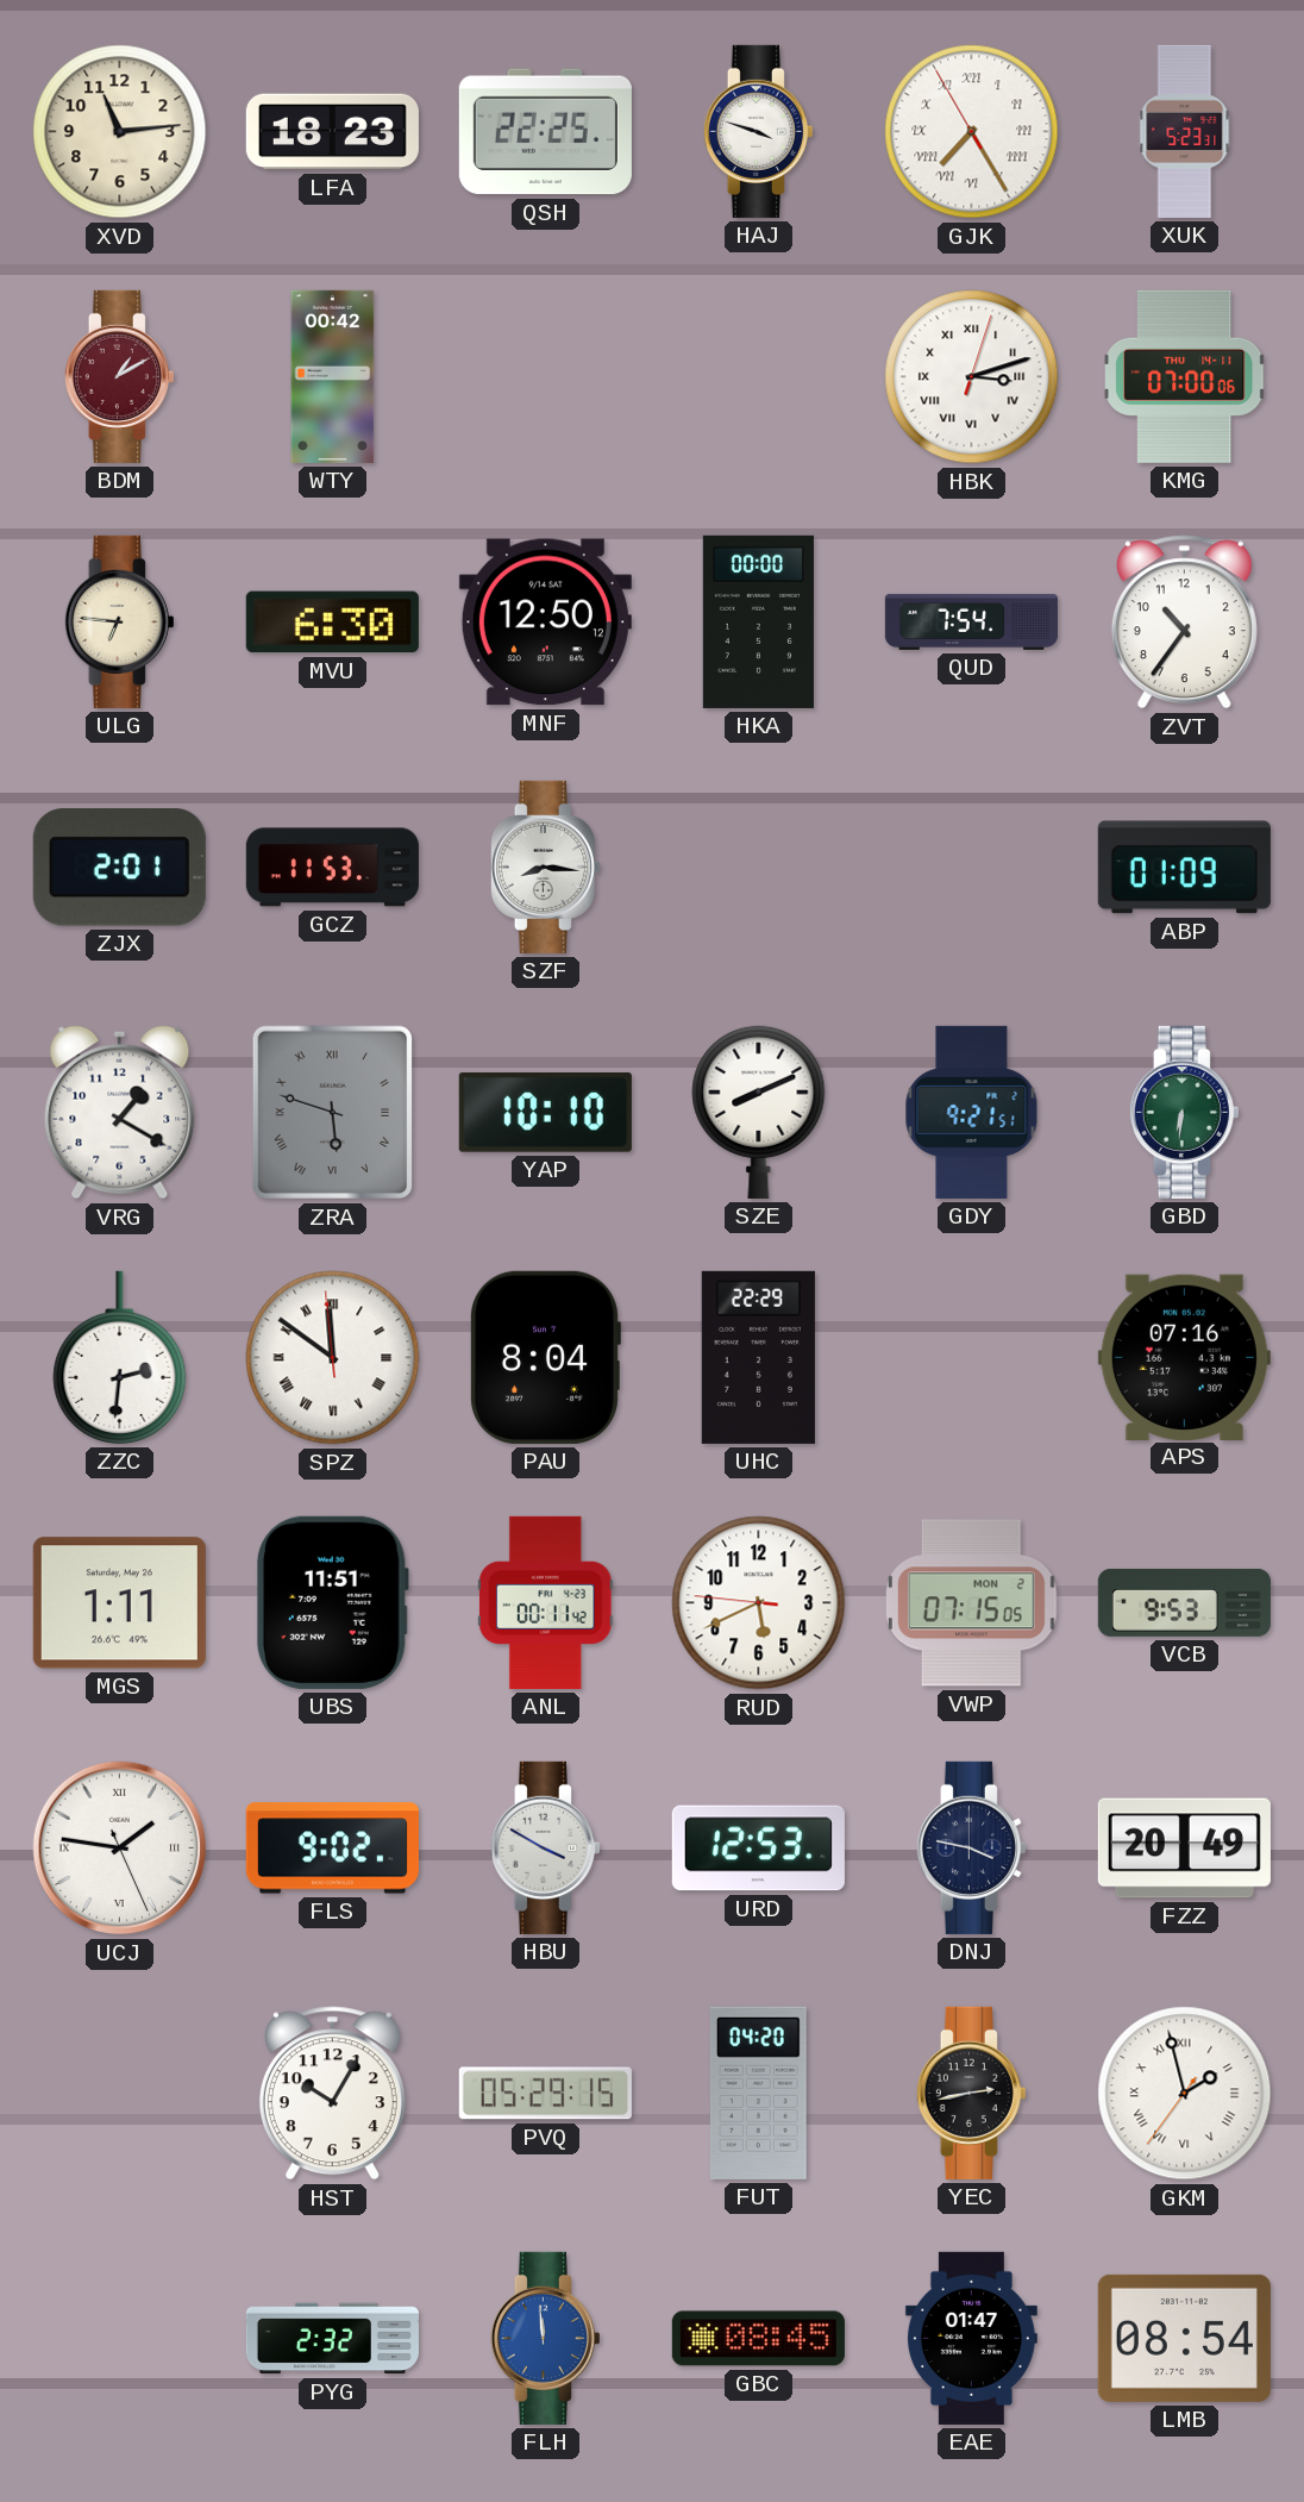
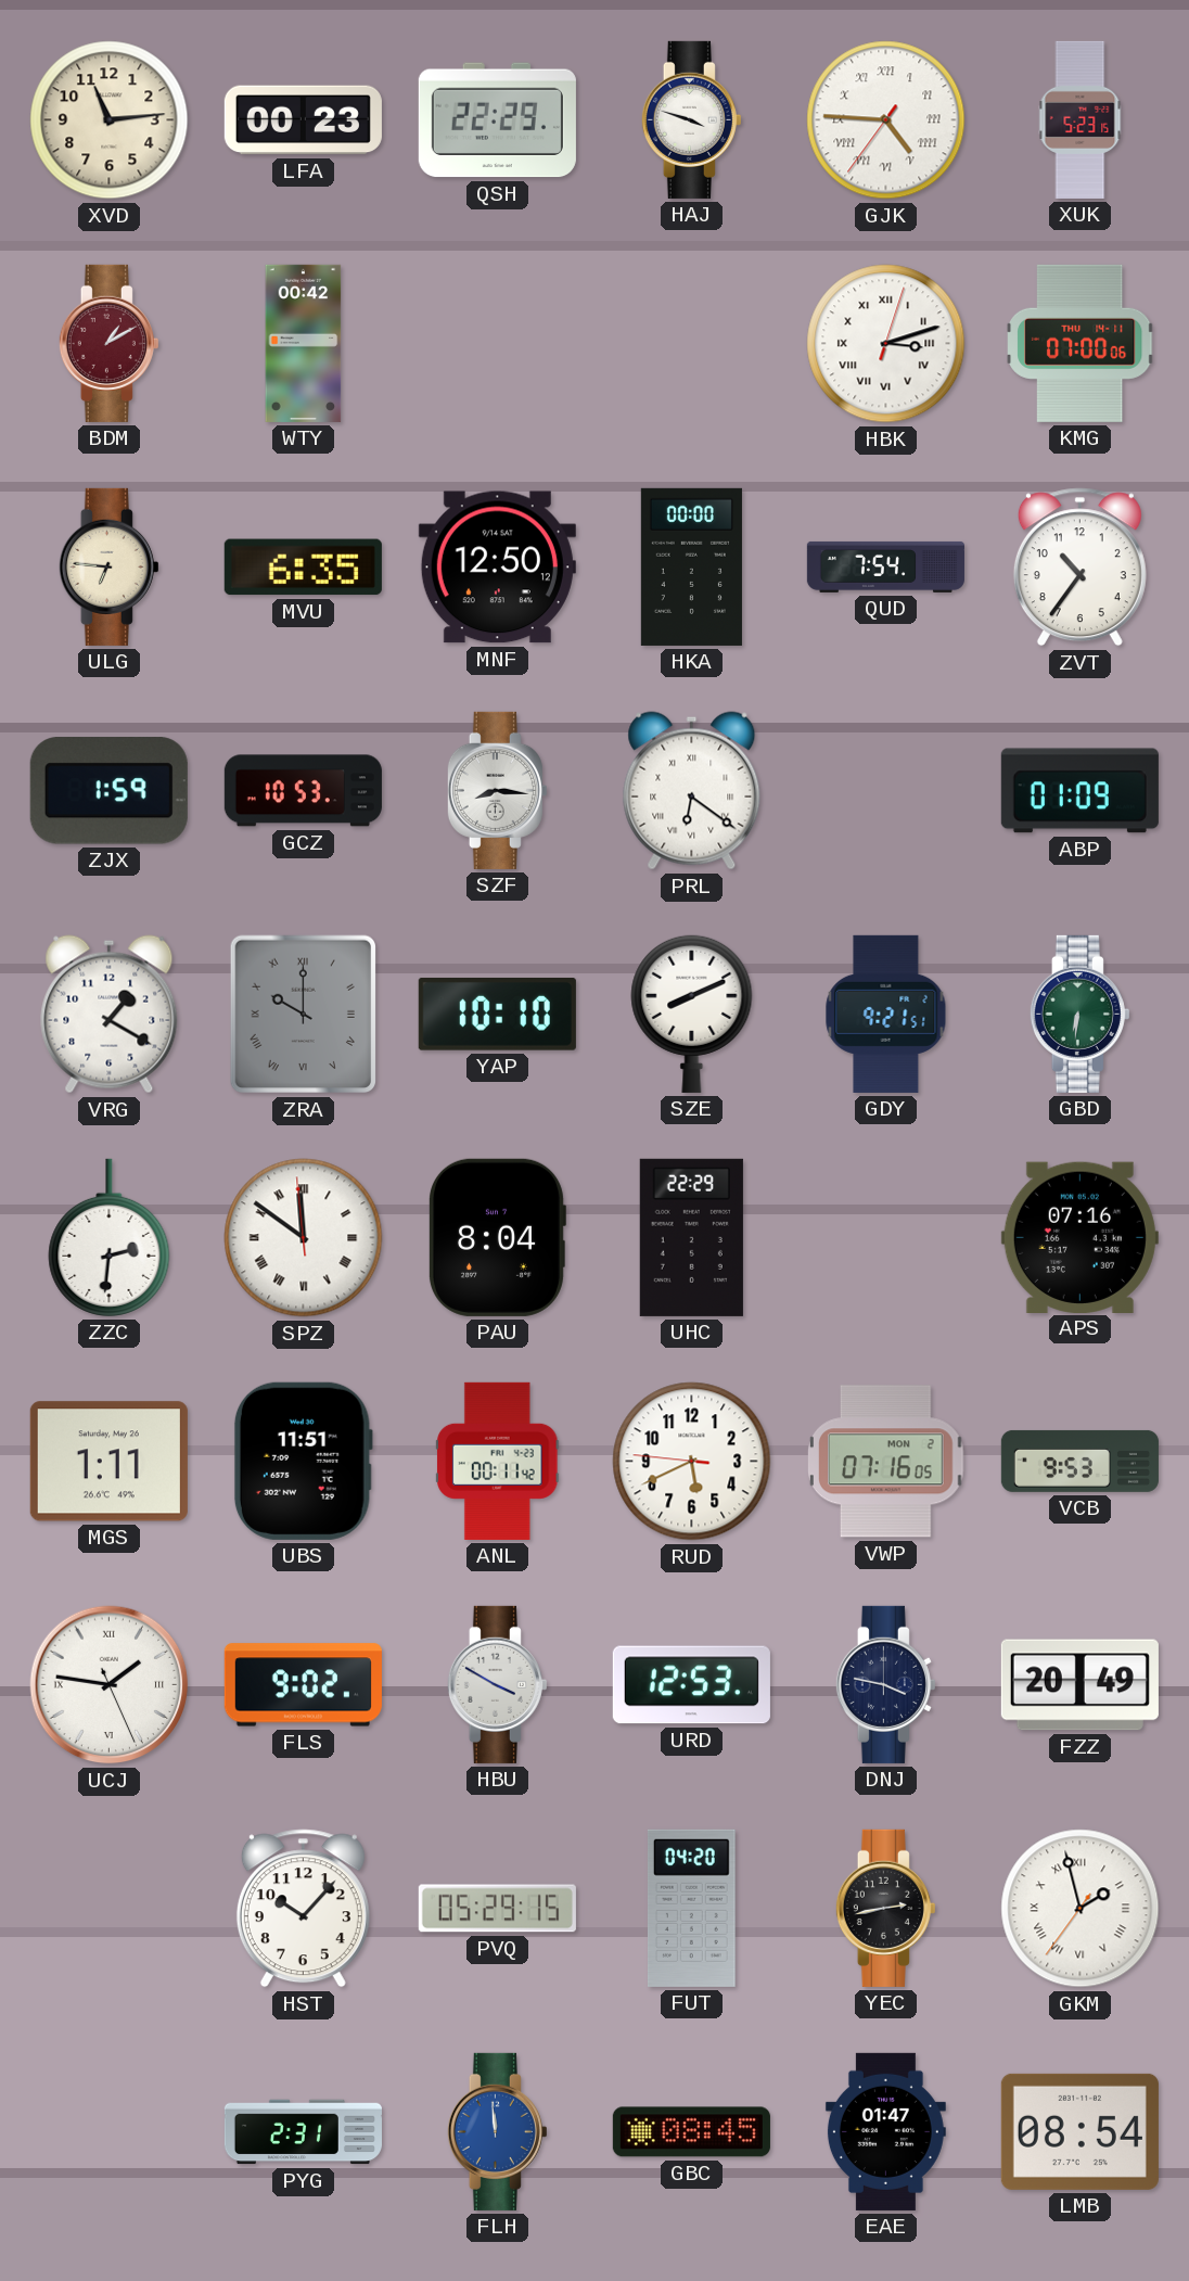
LFA: 18:23 -> 00:23 (303, 120)
QSH: 22:25 -> 22:29 (497, 120)
GJK: 7:24 -> 4:45 (886, 120)
XUK: 5:23:31 -> 5:23:15 (1081, 119)
MVU: 6:30 -> 6:35 (303, 568)
ZJX: 2:01 -> 1:59 (108, 791)
GCZ: 11:53 -> 10:53 (303, 791)
PRL: none -> 6:21 (692, 791)
ZRA: 5:48 -> 10:00 (303, 1015)
VWP: 07:15 -> 07:16 (886, 1462)
HST: 10:05 -> 10:07 (303, 1909)
PYG: 2:32 -> 2:31 (303, 2132)
